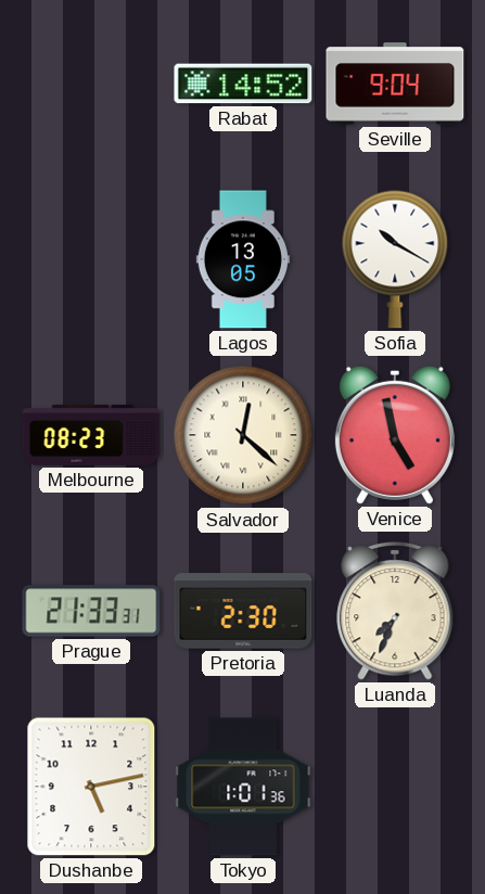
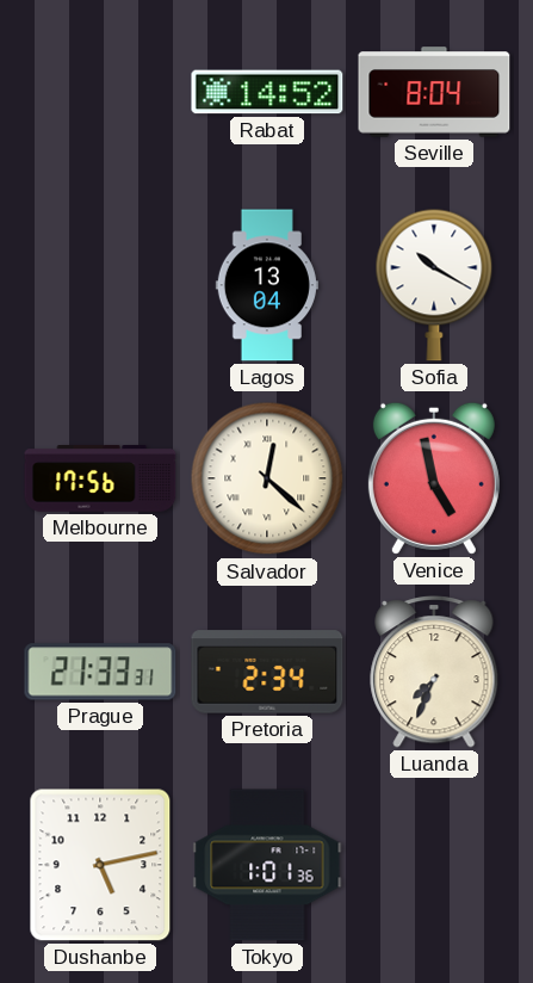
Seville: 9:04 -> 8:04 (434, 92)
Lagos: 13:05 -> 13:04 (267, 285)
Melbourne: 08:23 -> 17:56 (100, 478)
Pretoria: 2:30 -> 2:34 (267, 672)
